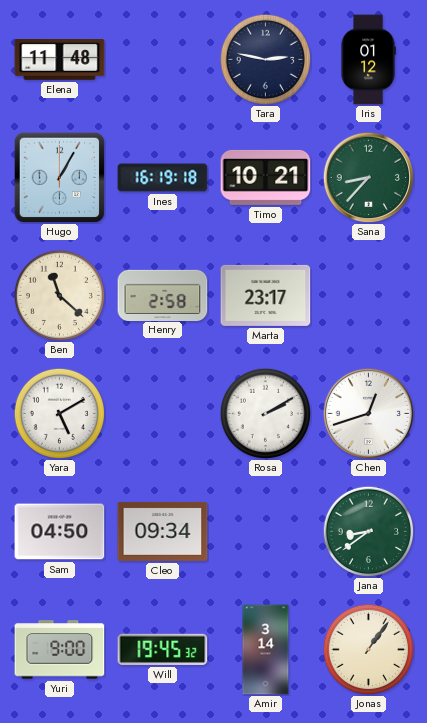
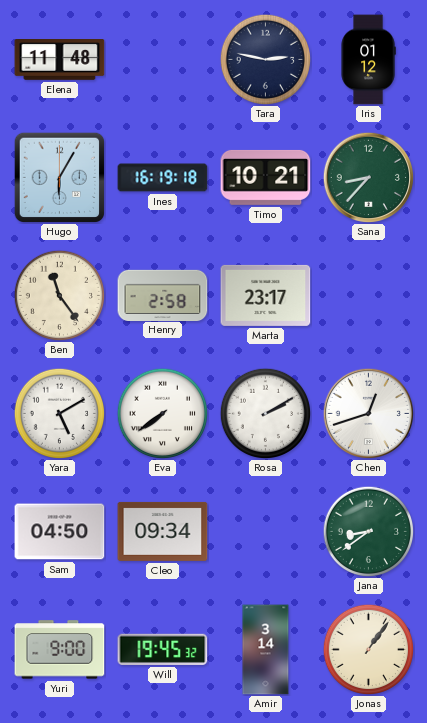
Hugo: 1:05 -> 6:05 (59, 177)
Ben: 11:22 -> 11:24 (59, 295)
Eva: none -> 7:39 (162, 413)
